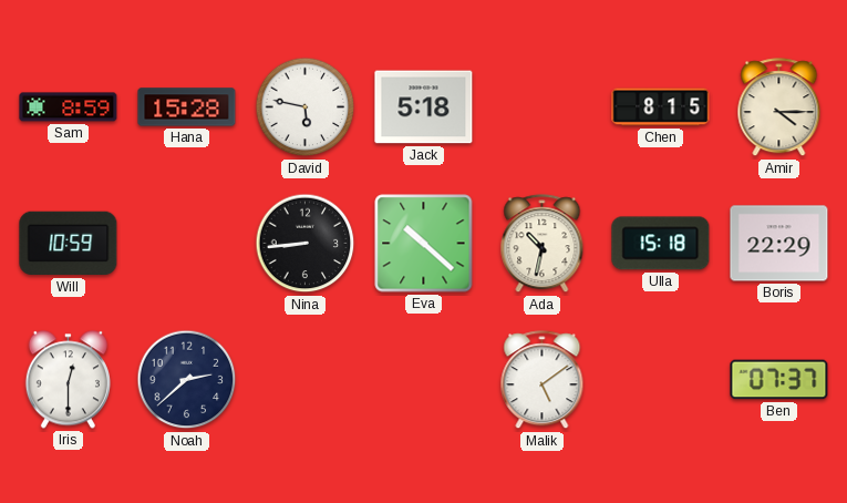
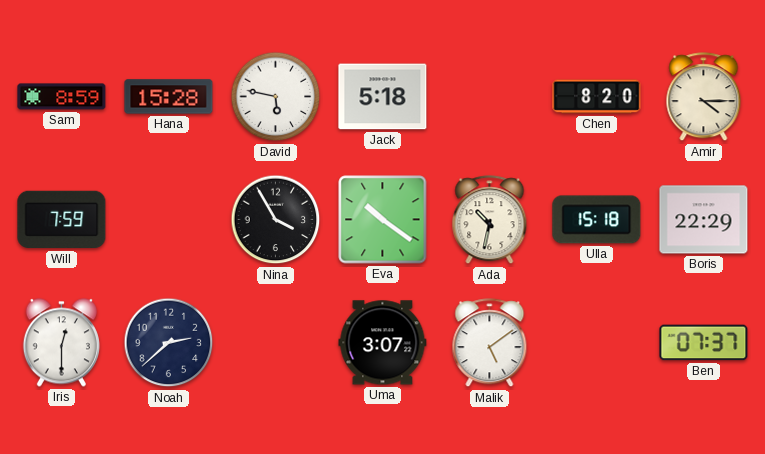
Chen: 8:15 -> 8:20 (597, 97)
Will: 10:59 -> 7:59 (62, 220)
Nina: 8:44 -> 3:55 (276, 220)
Eva: 10:22 -> 10:21 (383, 220)
Uma: none -> 3:07 (383, 343)
